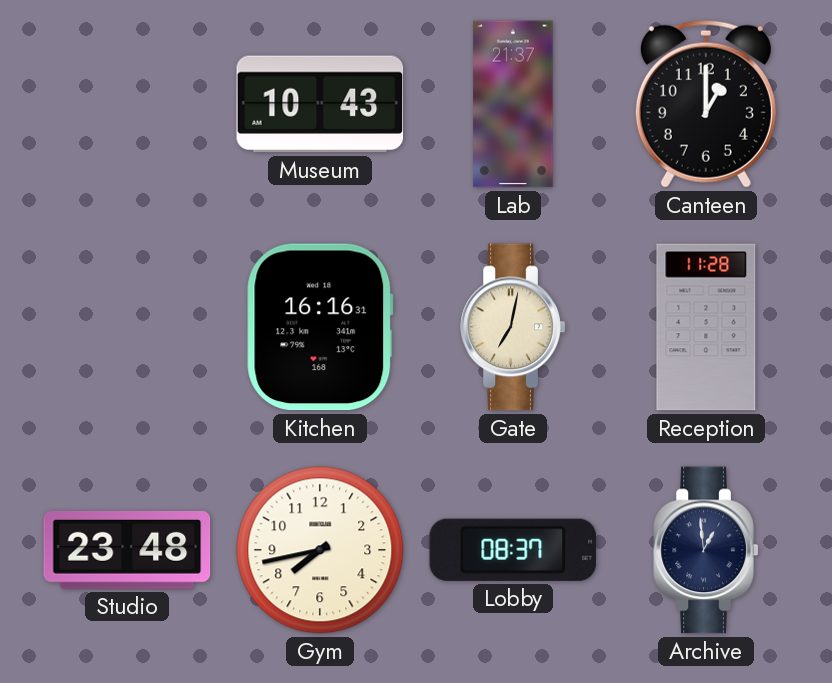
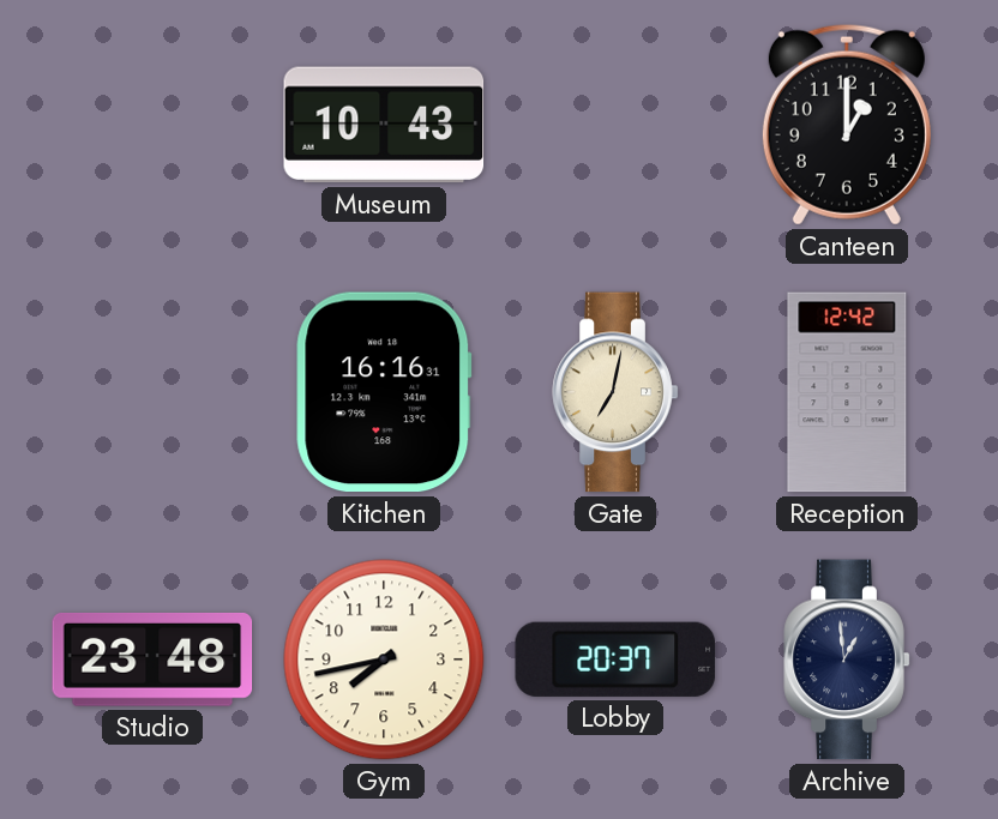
Lab: 21:37 -> none (513, 104)
Reception: 11:28 -> 12:42 (847, 392)
Lobby: 08:37 -> 20:37 (615, 660)
